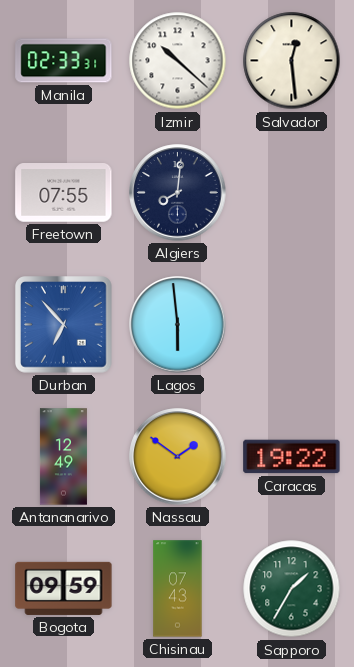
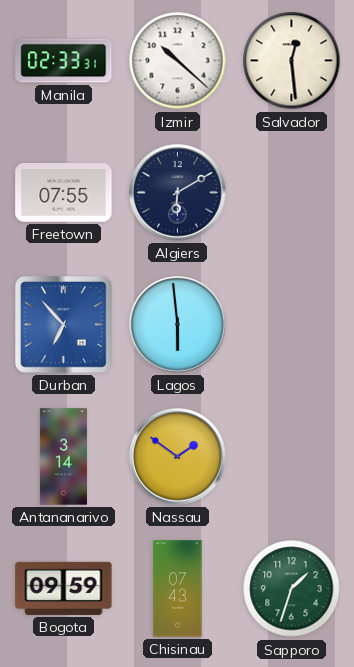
Algiers: 8:01 -> 6:10 (178, 193)
Antananarivo: 12:49 -> 3:14 (63, 457)
Caracas: 19:22 -> none (292, 457)
Sapporo: 1:35 -> 1:33 (292, 589)
